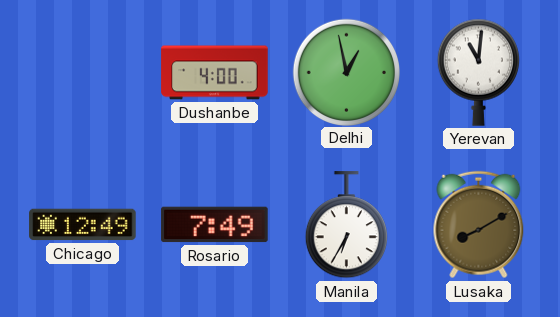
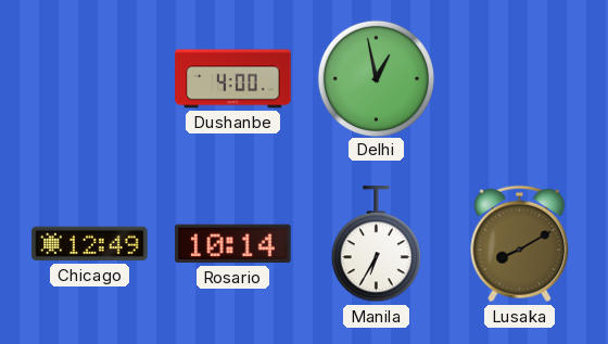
Yerevan: 11:01 -> none (478, 72)
Rosario: 7:49 -> 10:14 (233, 244)
